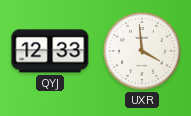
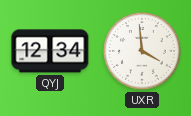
QYJ: 12:33 -> 12:34 (50, 51)
